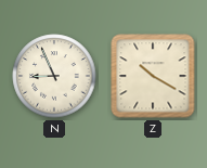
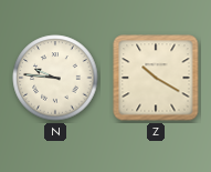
N: 8:56 -> 9:46 (55, 78)
